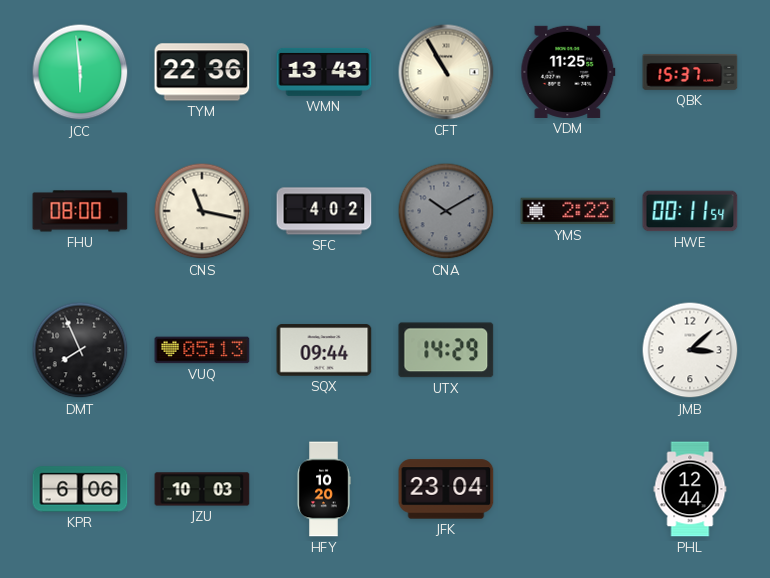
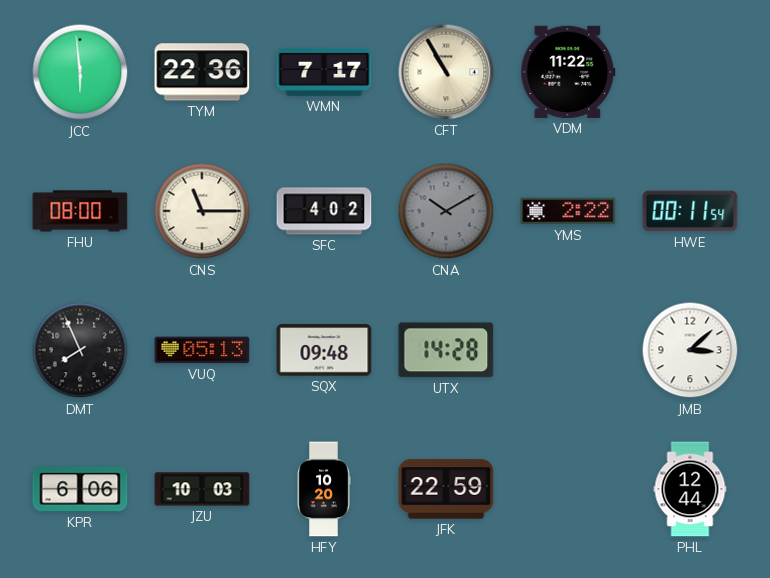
WMN: 13:43 -> 7:17 (324, 72)
VDM: 11:25 -> 11:22 (568, 72)
QBK: 15:37 -> none (690, 72)
CNS: 11:17 -> 11:15 (202, 211)
SQX: 09:44 -> 09:48 (324, 350)
UTX: 14:29 -> 14:28 (446, 350)
JFK: 23:04 -> 22:59 (446, 489)
